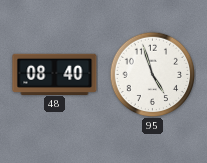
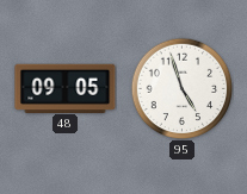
48: 08:40 -> 09:05 (66, 88)
